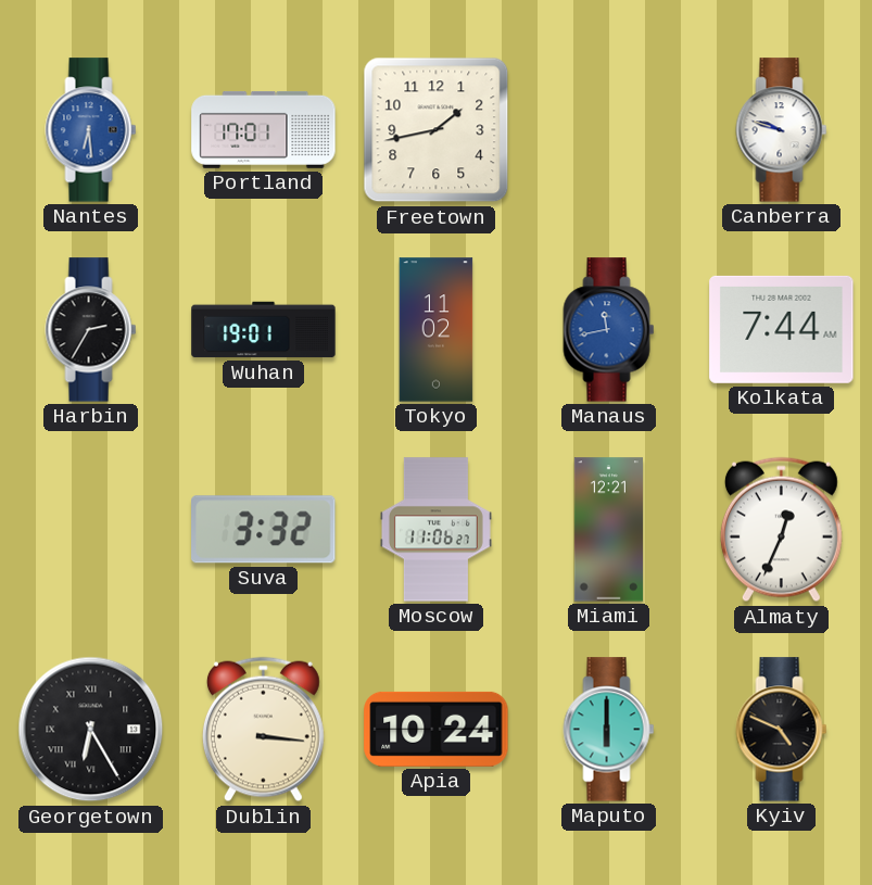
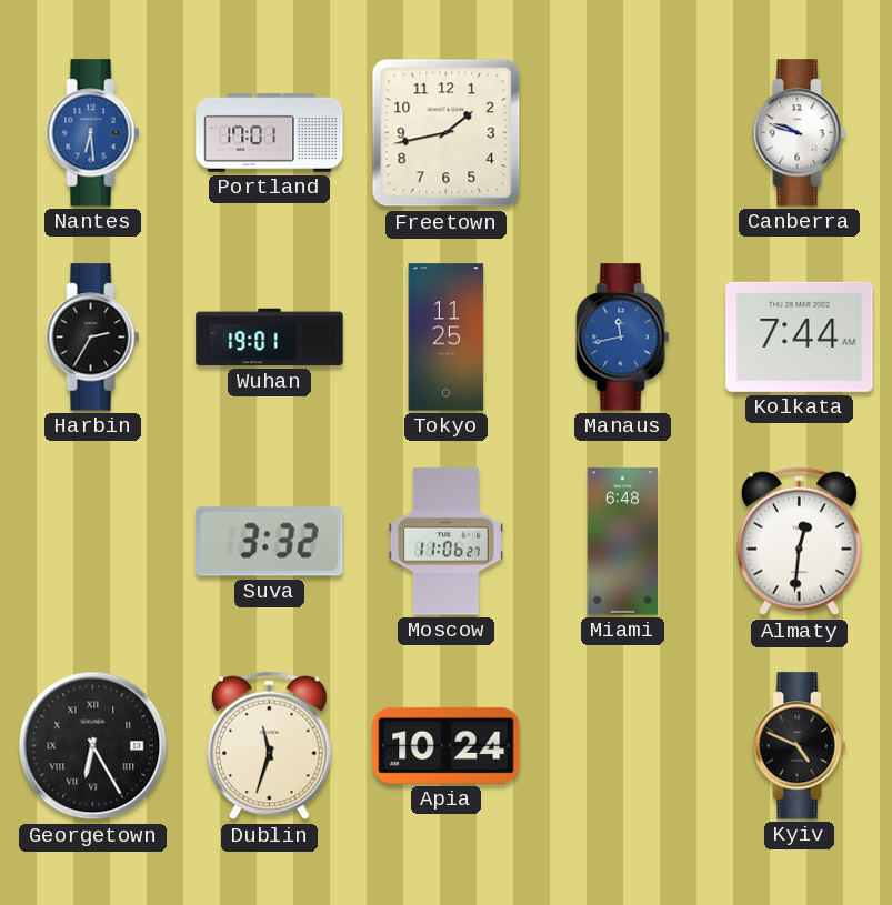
Tokyo: 11:02 -> 11:25 (447, 338)
Miami: 12:21 -> 6:48 (622, 542)
Almaty: 12:34 -> 12:31 (799, 542)
Dublin: 3:16 -> 11:33 (269, 746)
Maputo: 6:00 -> none (609, 730)
